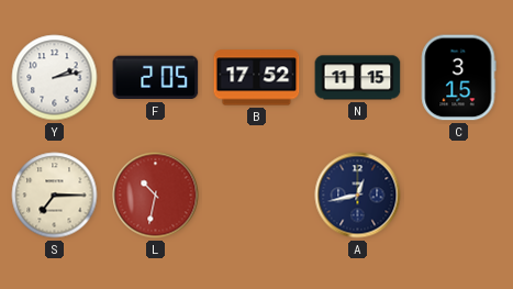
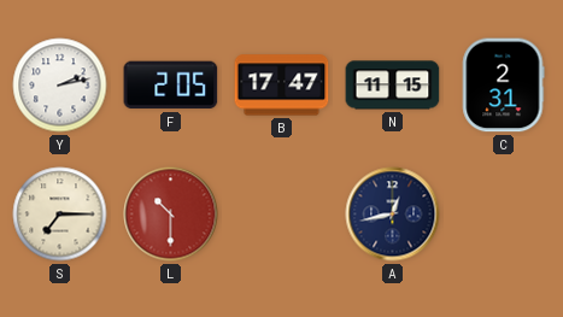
B: 17:52 -> 17:47 (282, 86)
C: 3:15 -> 2:31 (503, 86)
L: 10:32 -> 10:30 (171, 215)
